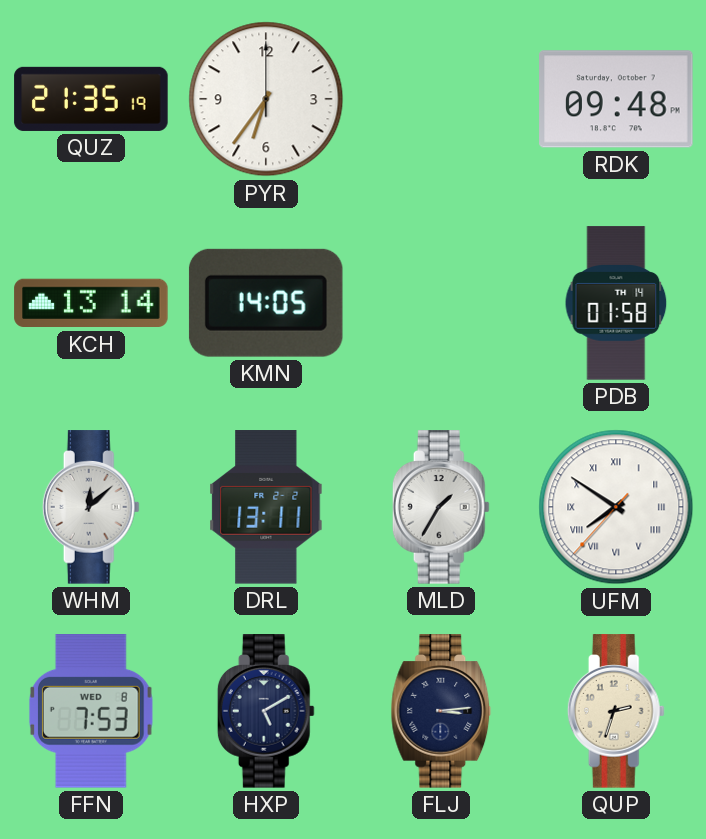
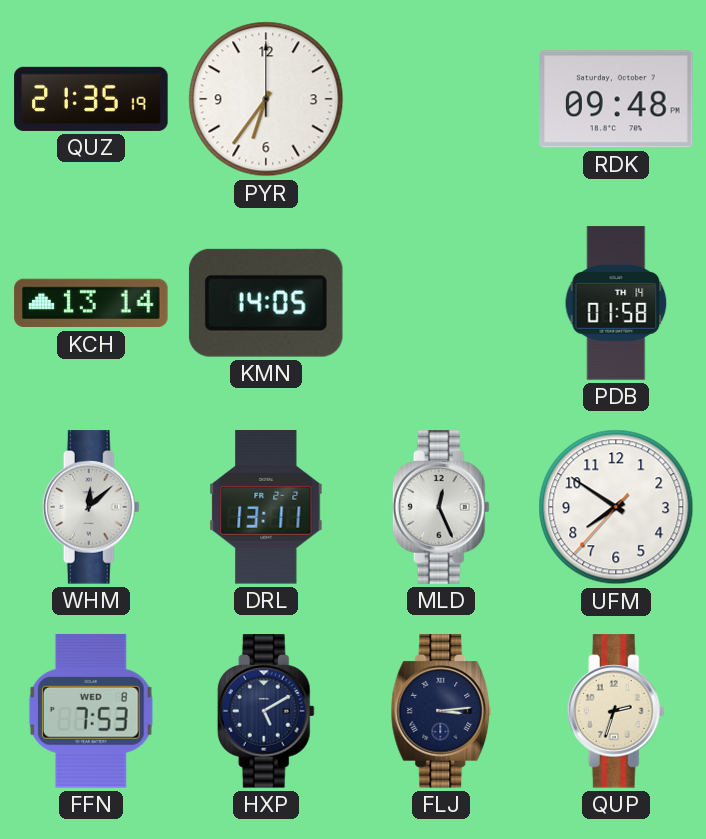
MLD: 1:35 -> 12:26 (441, 507)
UFM numerals: Roman -> Arabic (616, 507)
